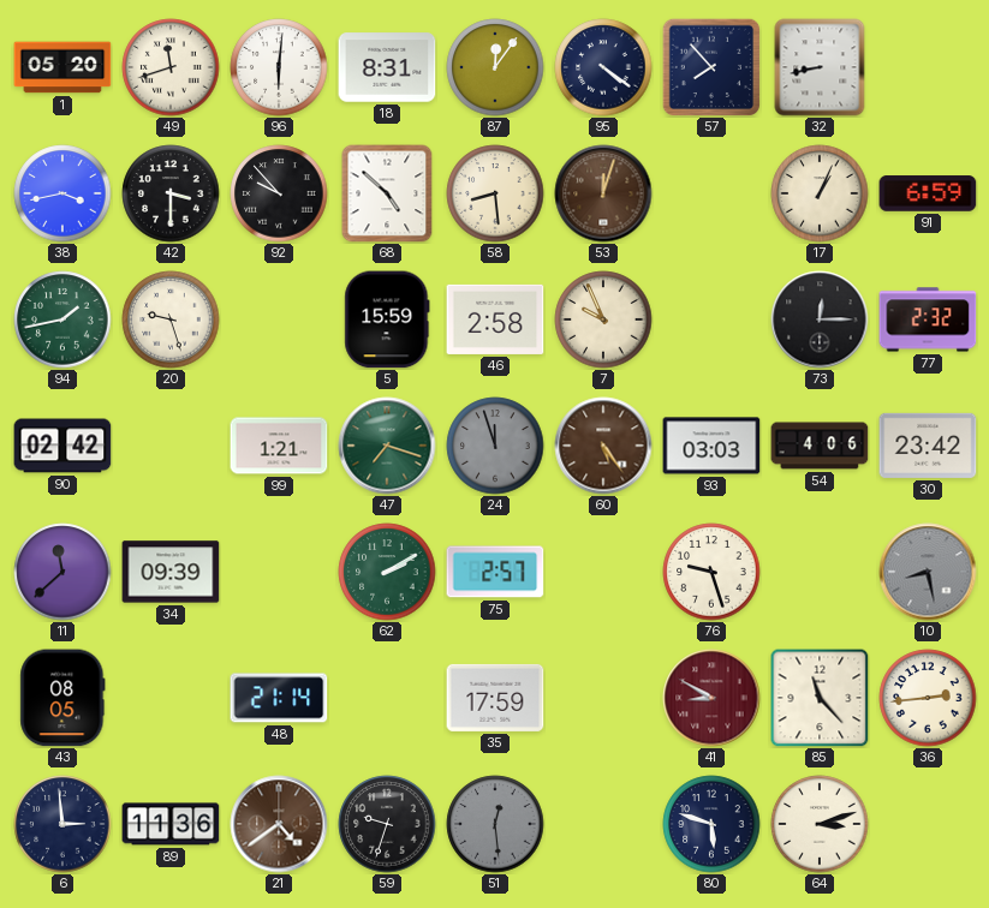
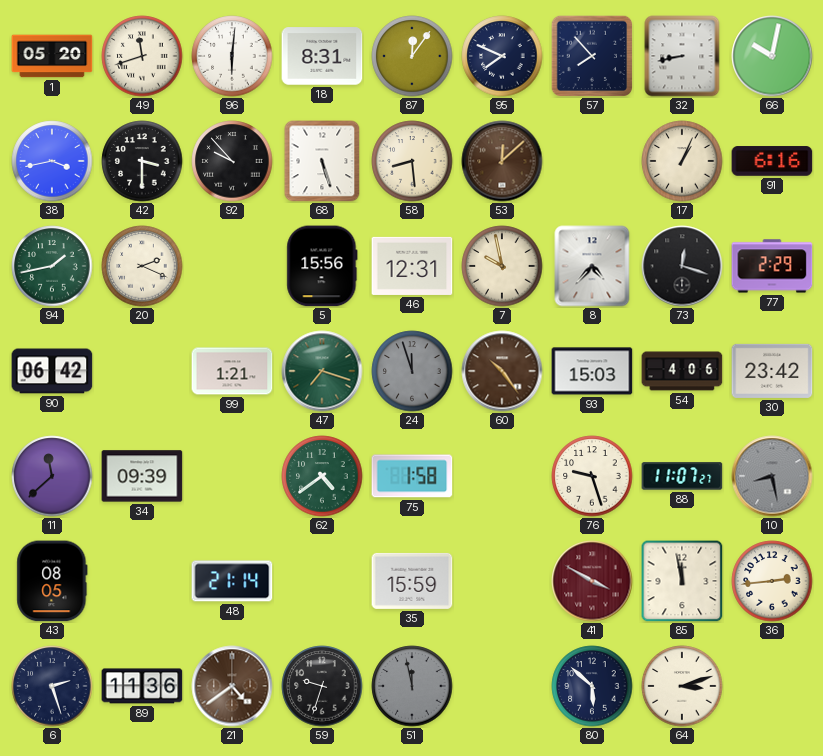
95: 4:21 -> 7:49 (502, 56)
66: none -> 10:02 (772, 56)
68: 4:52 -> 5:27 (322, 161)
53: 12:03 -> 12:08 (502, 161)
91: 6:59 -> 6:16 (772, 161)
20: 9:27 -> 2:19 (142, 266)
5: 15:59 -> 15:56 (322, 266)
46: 2:58 -> 12:31 (412, 266)
7: 9:56 -> 9:58 (502, 266)
8: none -> 4:37 (592, 266)
73: 12:15 -> 12:18 (682, 266)
77: 2:32 -> 2:29 (772, 266)
90: 02:42 -> 06:42 (52, 371)
60: 5:24 -> 10:24 (502, 371)
93: 03:03 -> 15:03 (592, 371)
62: 2:10 -> 4:39 (322, 476)
75: 2:57 -> 1:58 (412, 476)
88: none -> 11:07 (682, 476)
35: 17:59 -> 15:59 (412, 581)
41: 8:50 -> 3:50 (592, 581)
85: 11:23 -> 11:58 (682, 581)
6: 2:59 -> 2:27 (52, 686)
51: 12:29 -> 11:58 (412, 686)
80: 5:48 -> 5:52 (592, 686)
